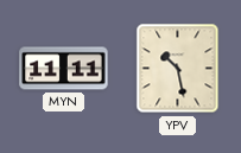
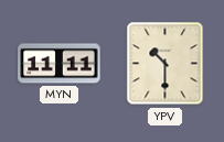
YPV: 10:28 -> 10:30 (166, 64)
